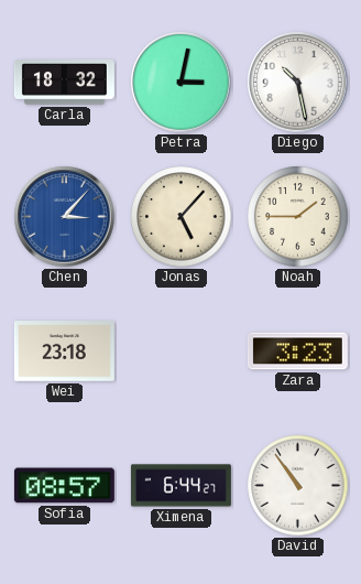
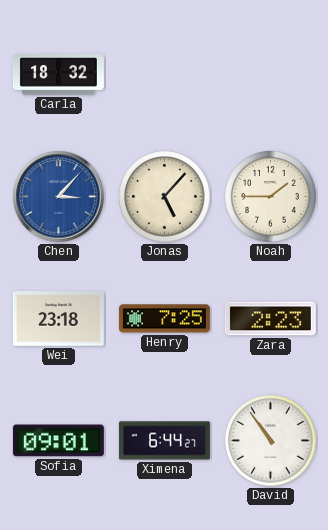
Petra: 3:02 -> none (182, 83)
Diego: 10:28 -> none (298, 83)
Henry: none -> 7:25 (164, 319)
Zara: 3:23 -> 2:23 (270, 319)
Sofia: 08:57 -> 09:01 (58, 441)
